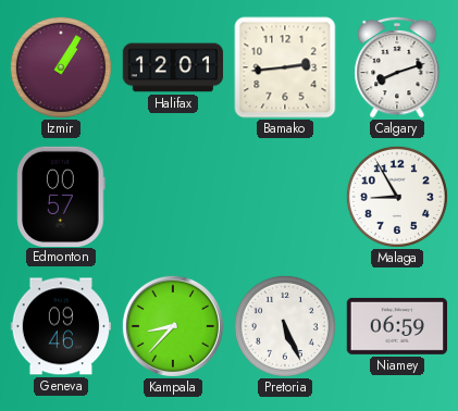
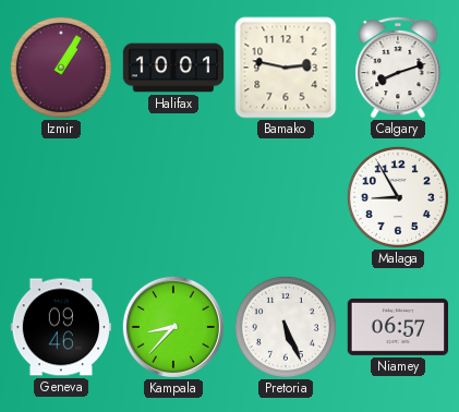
Halifax: 12:01 -> 10:01 (173, 68)
Bamako: 2:44 -> 2:47 (286, 68)
Edmonton: 00:57 -> none (61, 196)
Niamey: 06:59 -> 06:57 (398, 327)
